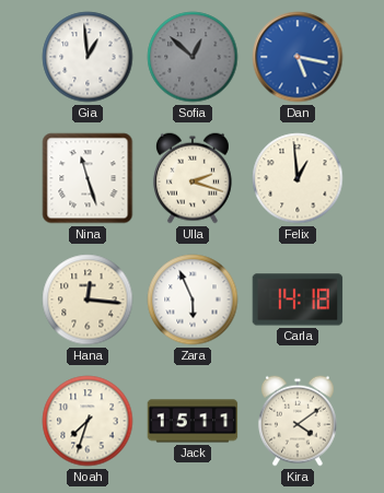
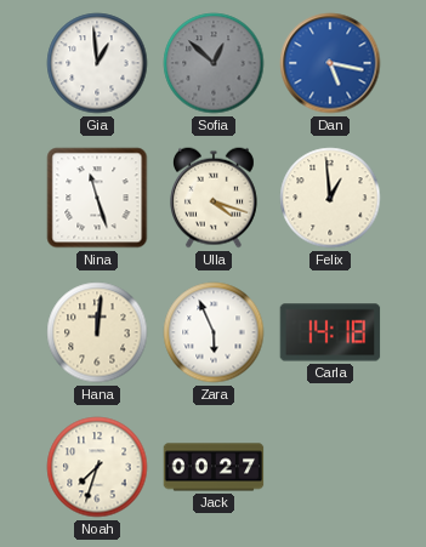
Ulla: 2:18 -> 4:18 (214, 198)
Hana: 12:16 -> 12:01 (97, 332)
Jack: 15:11 -> 00:27 (214, 467)
Kira: 4:09 -> none (298, 421)
